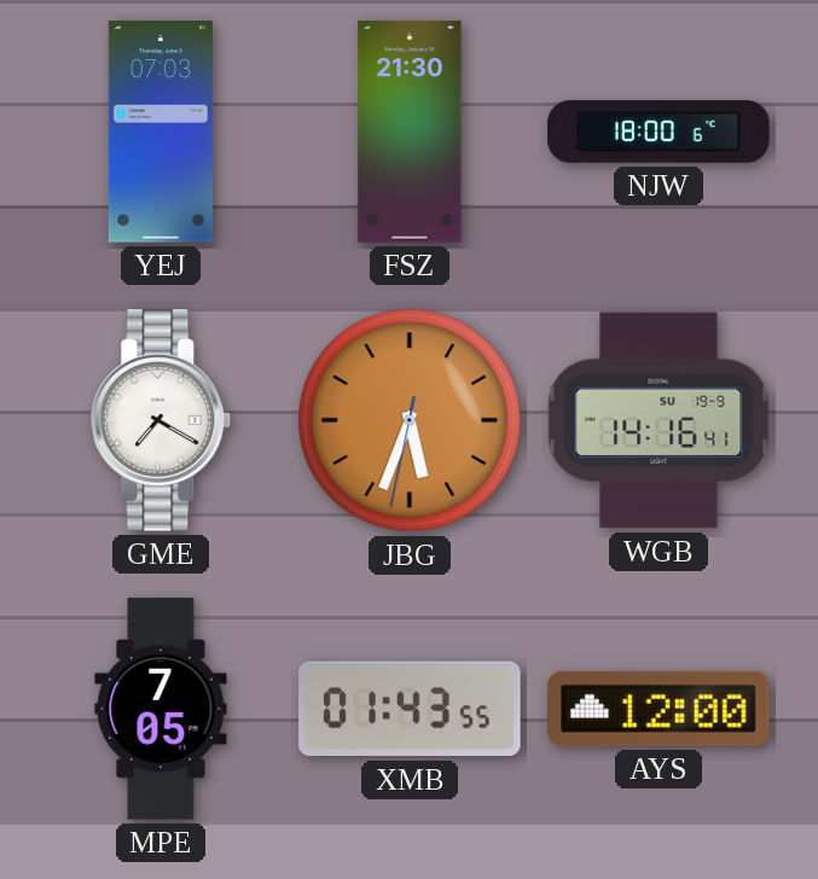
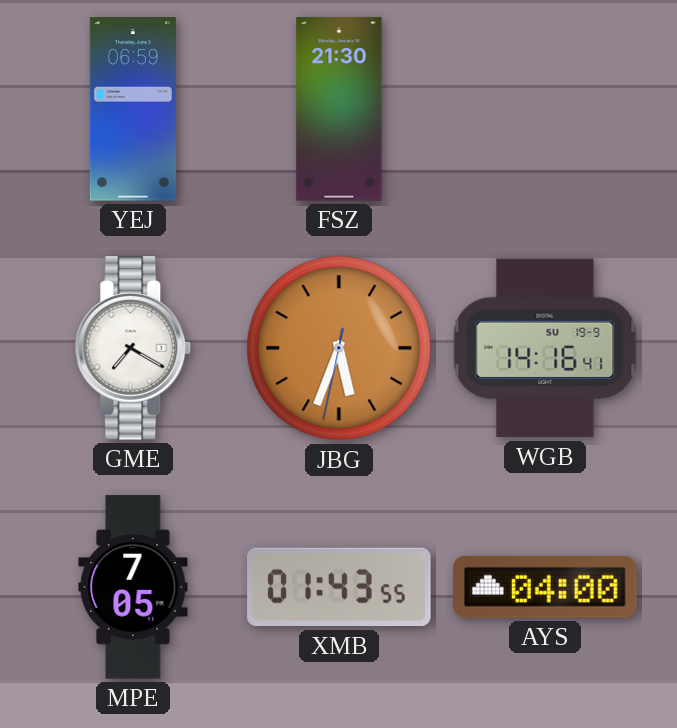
YEJ: 07:03 -> 06:59 (133, 109)
NJW: 18:00 -> none (659, 132)
AYS: 12:00 -> 04:00 (545, 587)
